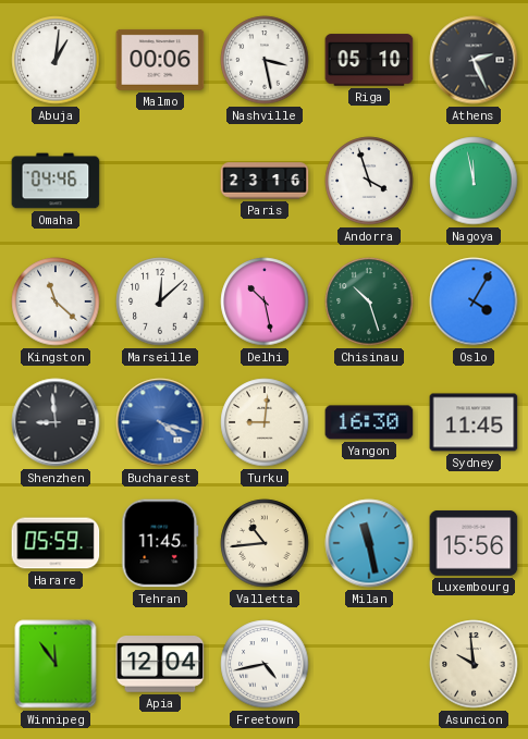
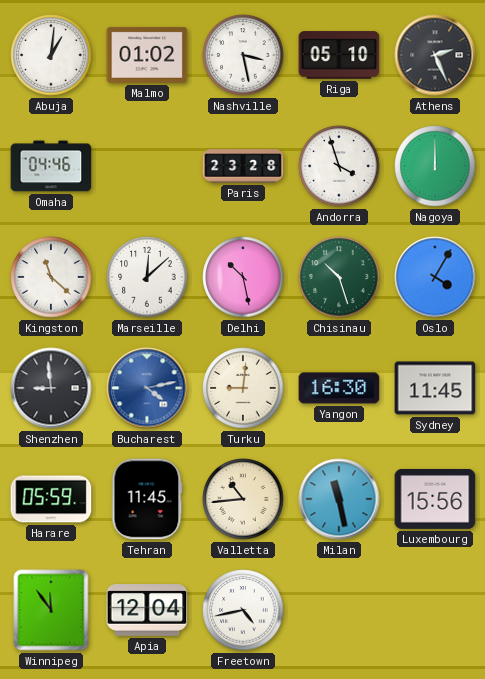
Malmo: 00:06 -> 01:02 (147, 55)
Paris: 23:16 -> 23:28 (243, 166)
Nagoya: 11:58 -> 12:00 (435, 166)
Bucharest: 4:18 -> 4:13 (147, 388)
Asuncion: 9:59 -> none (474, 664)
